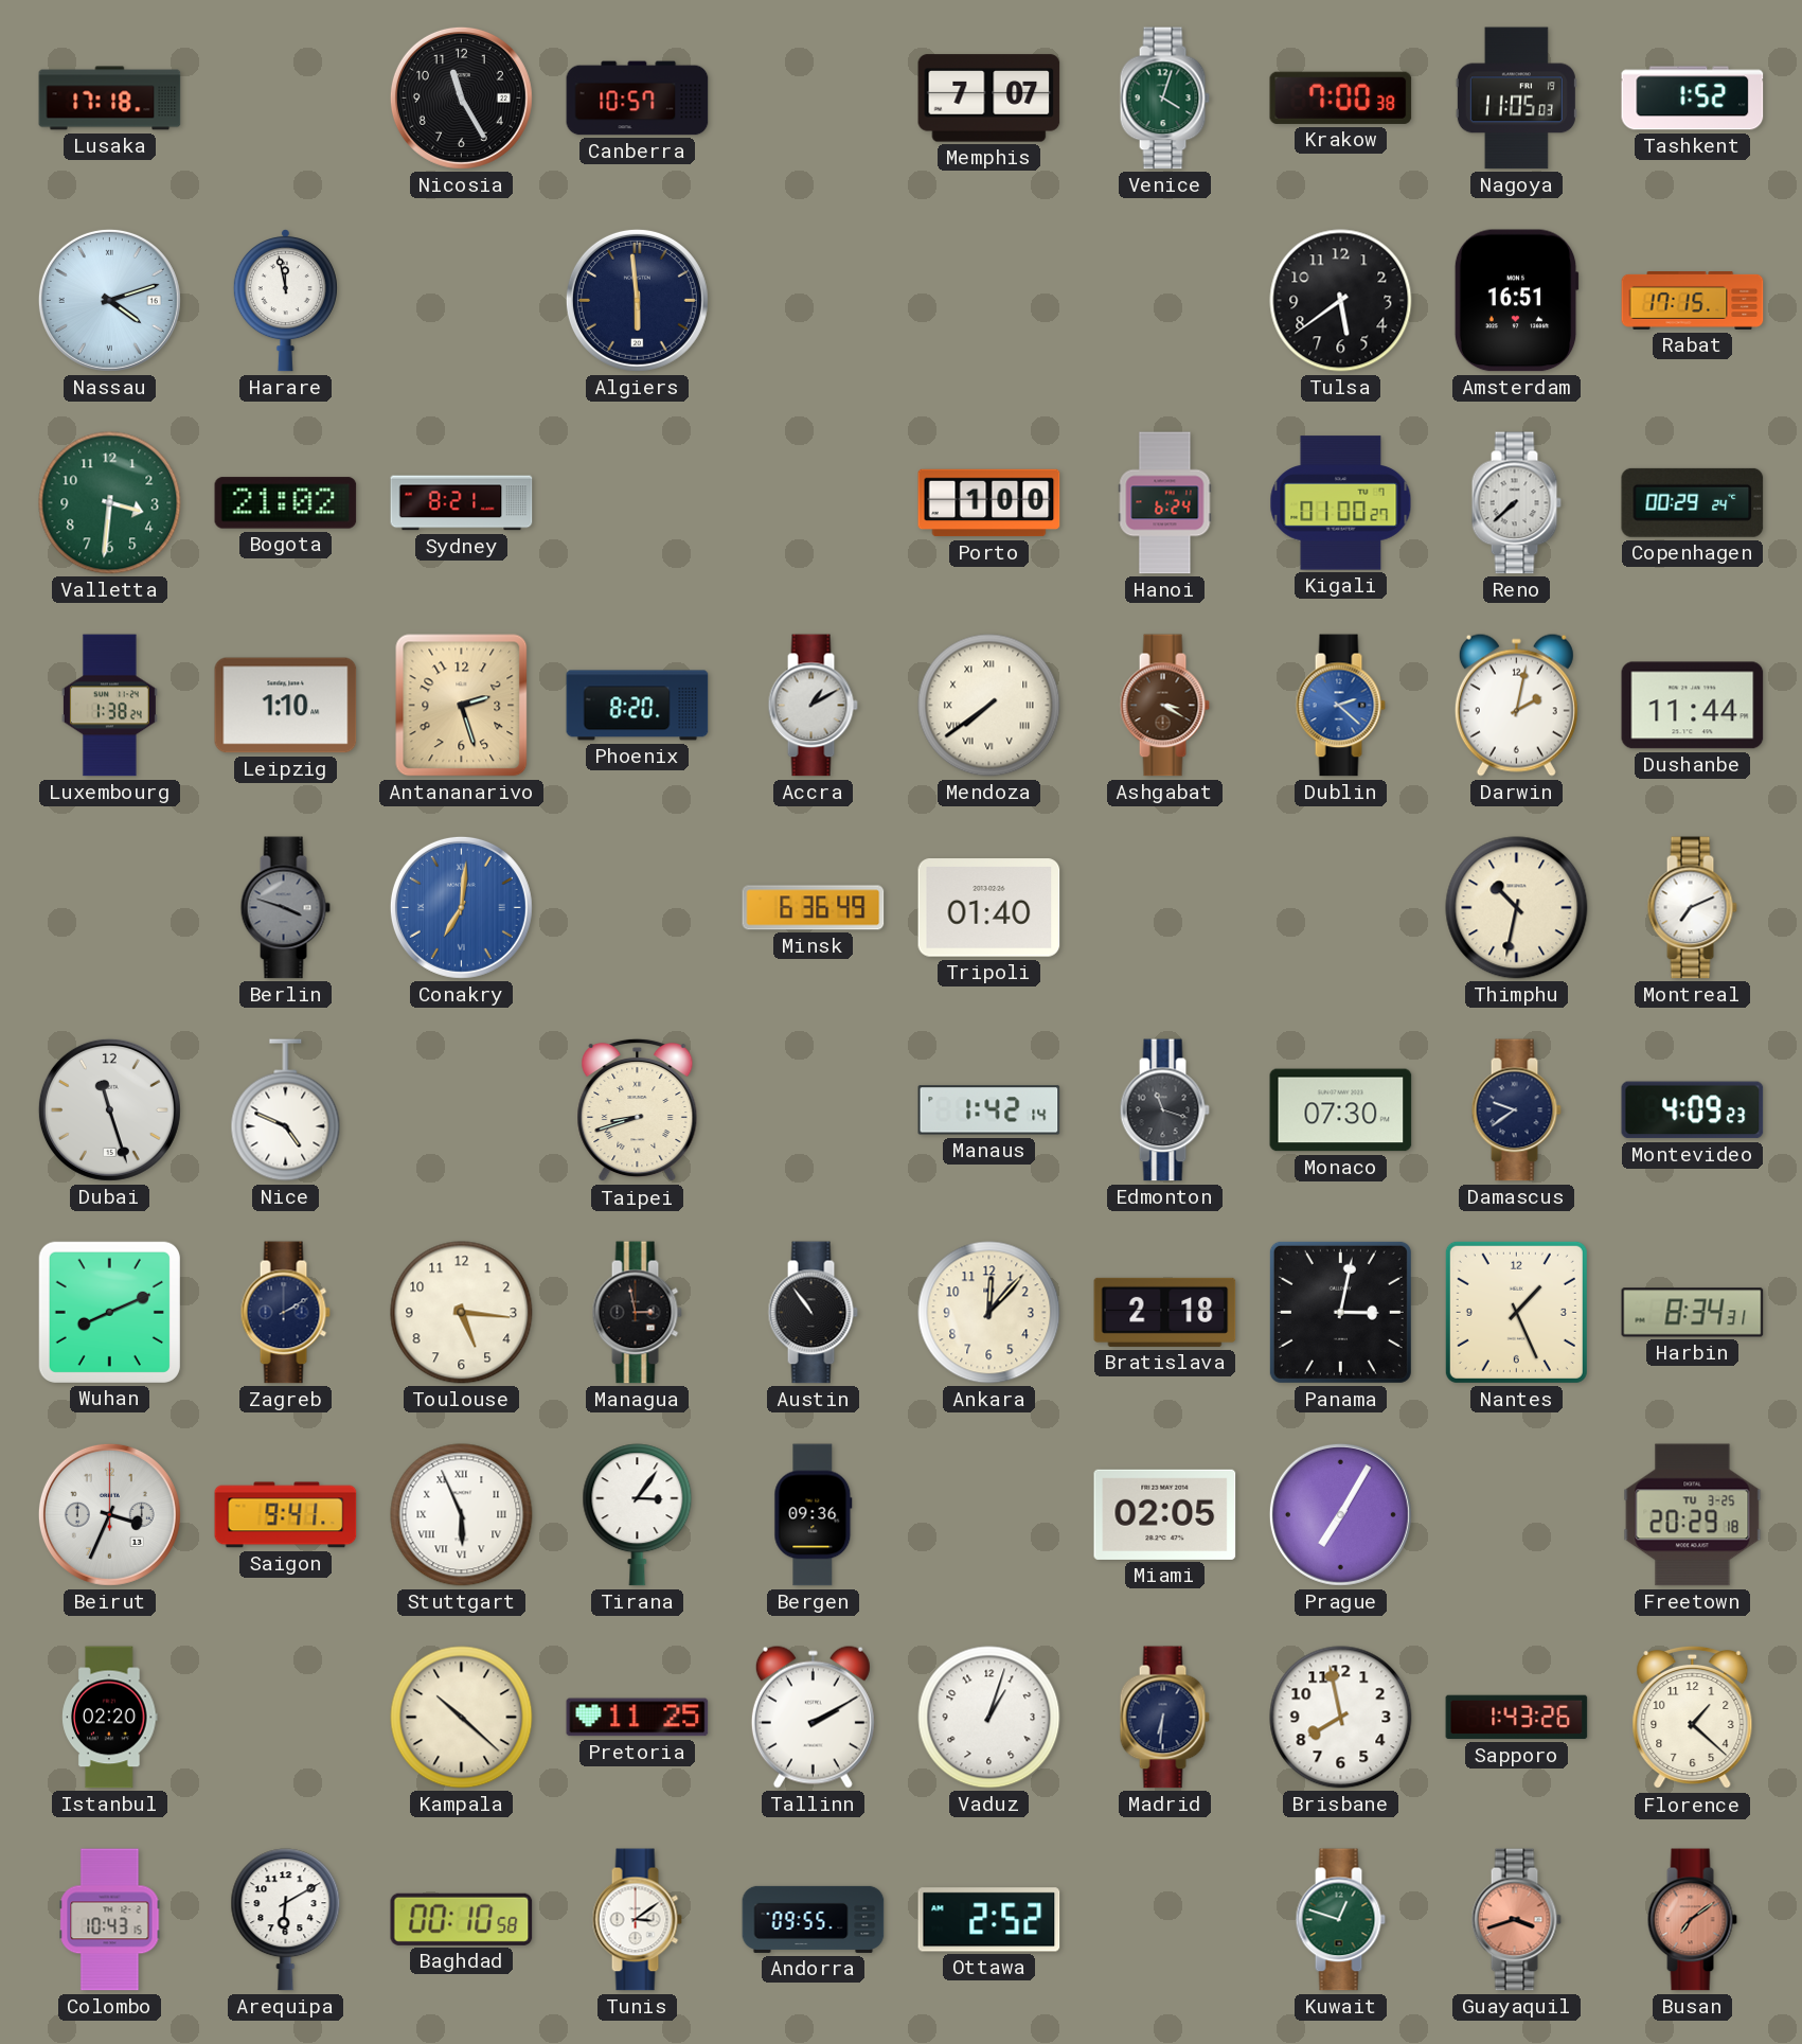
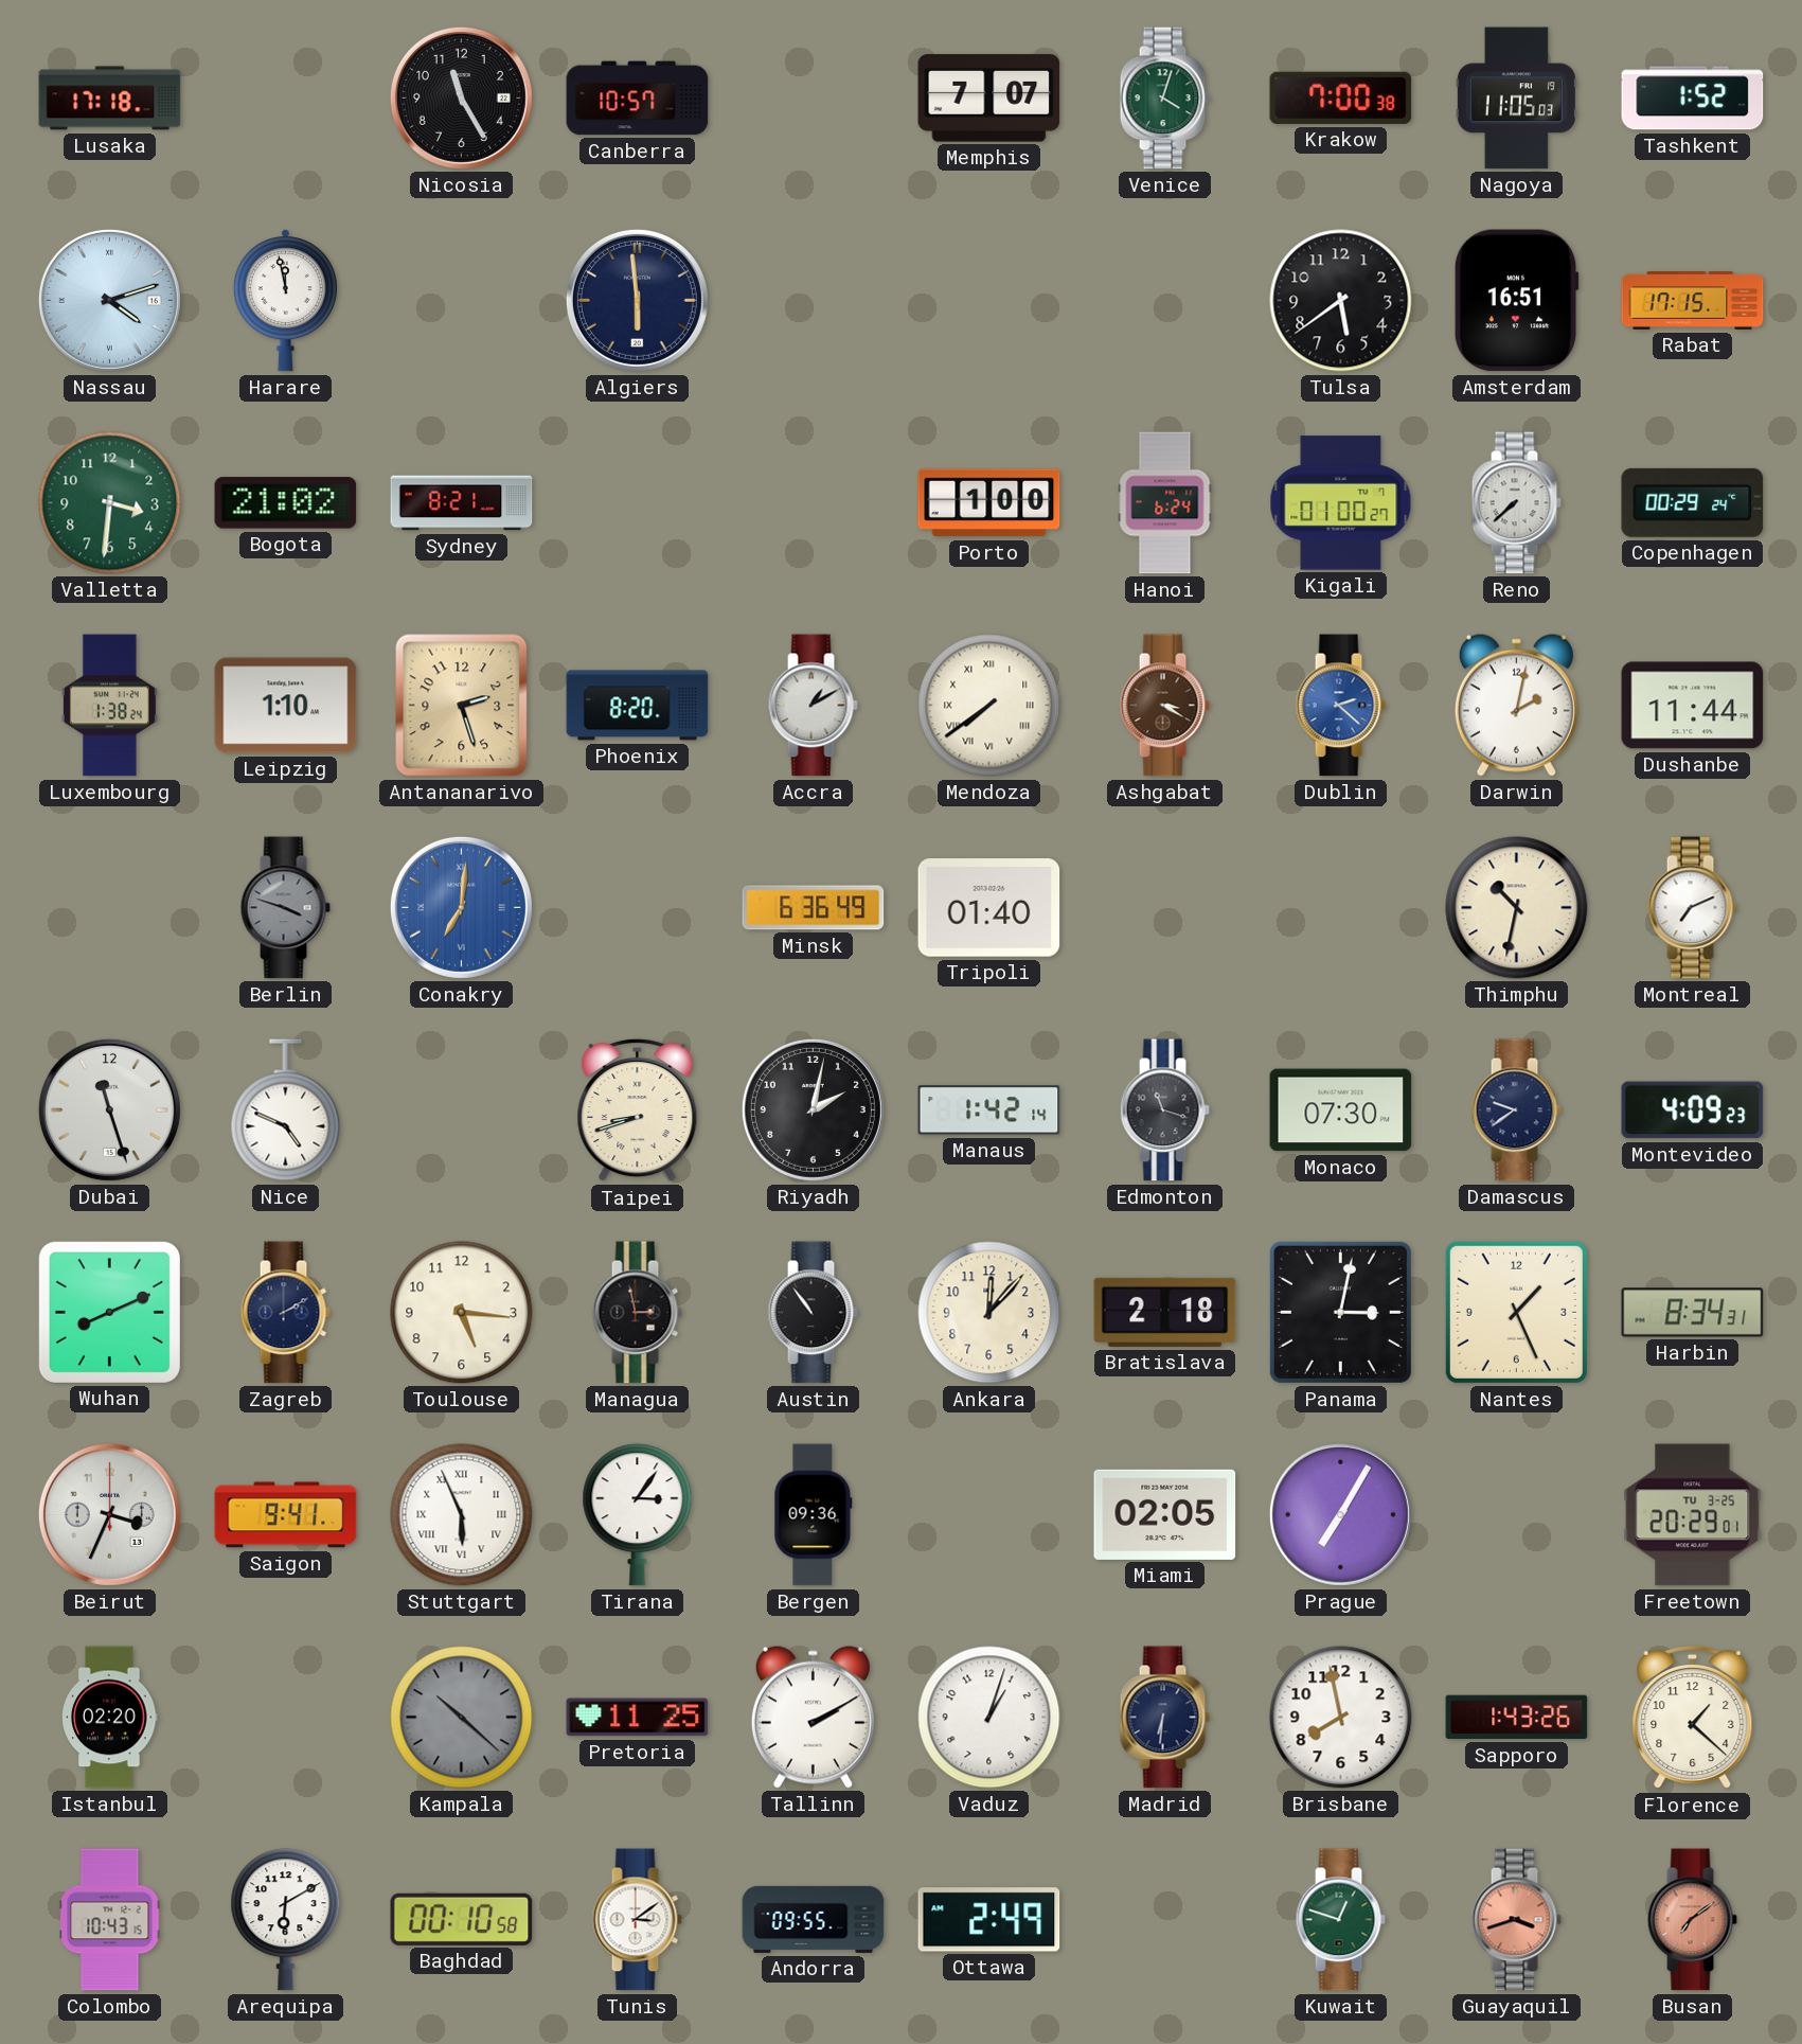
Riyadh: none -> 2:02 (813, 1109)
Freetown: 20:29:18 -> 20:29:01 (1693, 1515)
Kampala dial: cream -> grey (462, 1718)
Ottawa: 2:52 -> 2:49 (989, 1920)
